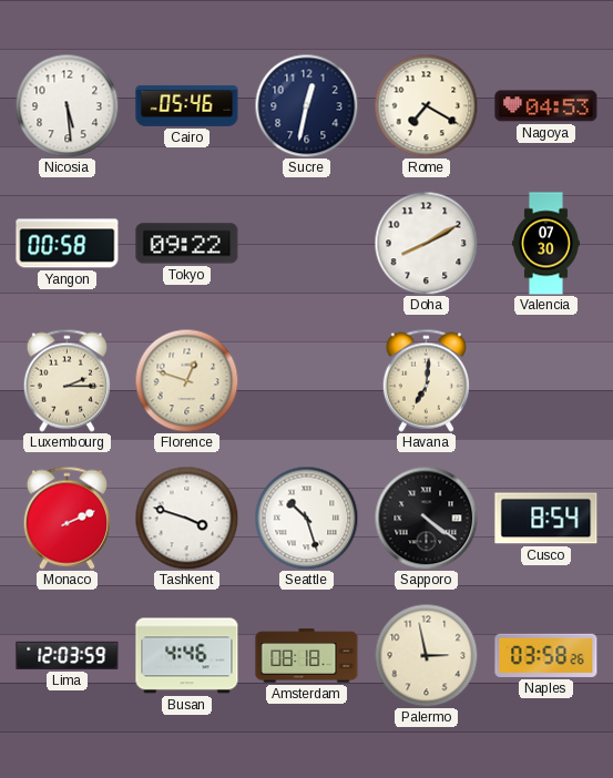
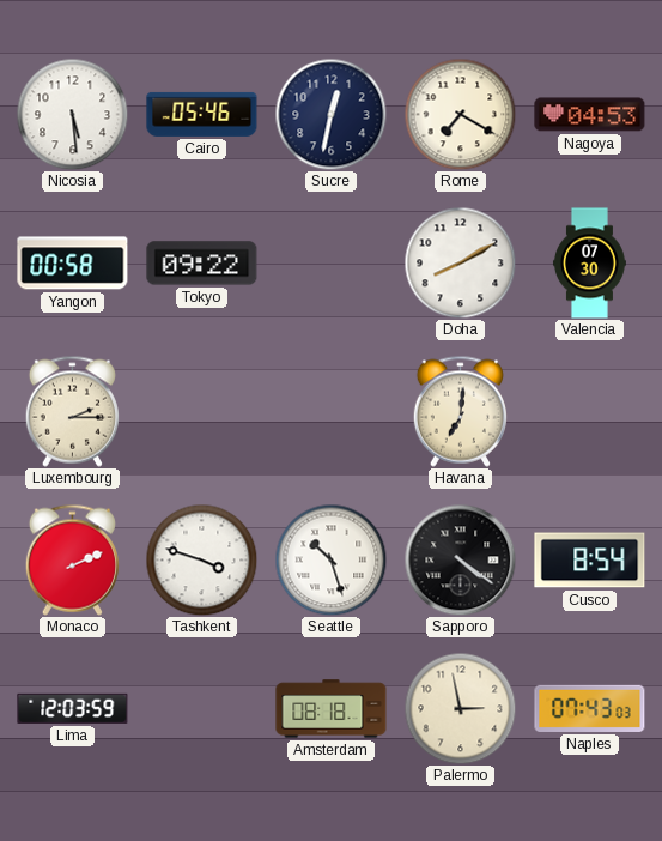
Florence: 12:48 -> none (186, 380)
Busan: 4:46 -> none (187, 656)
Naples: 03:58 -> 07:43 (590, 708)
